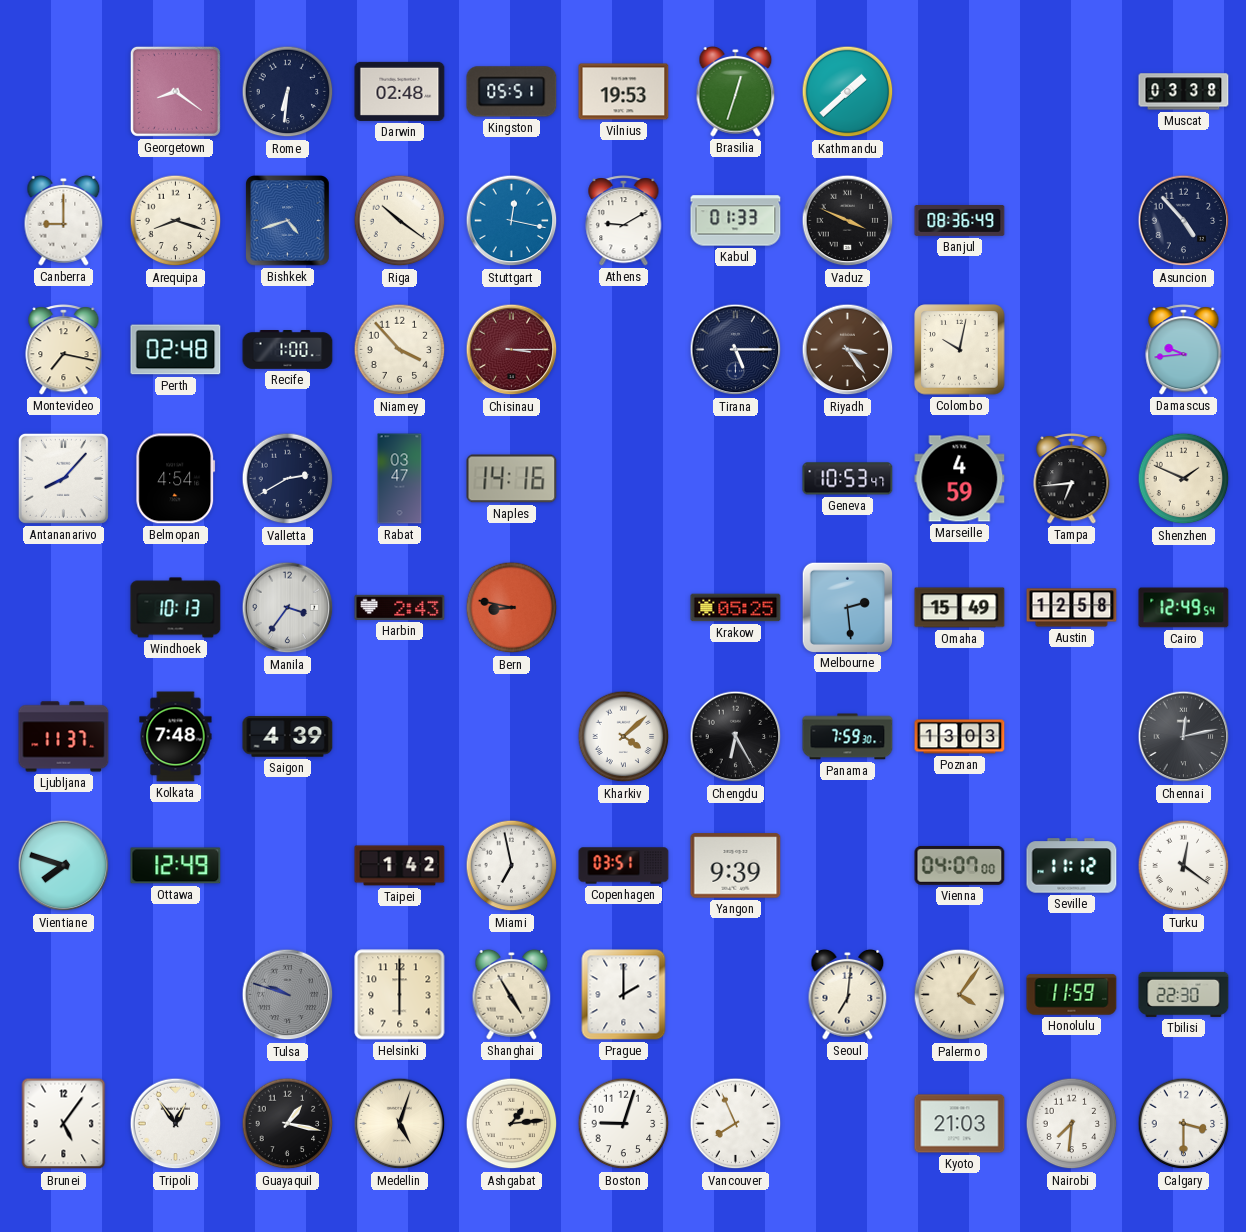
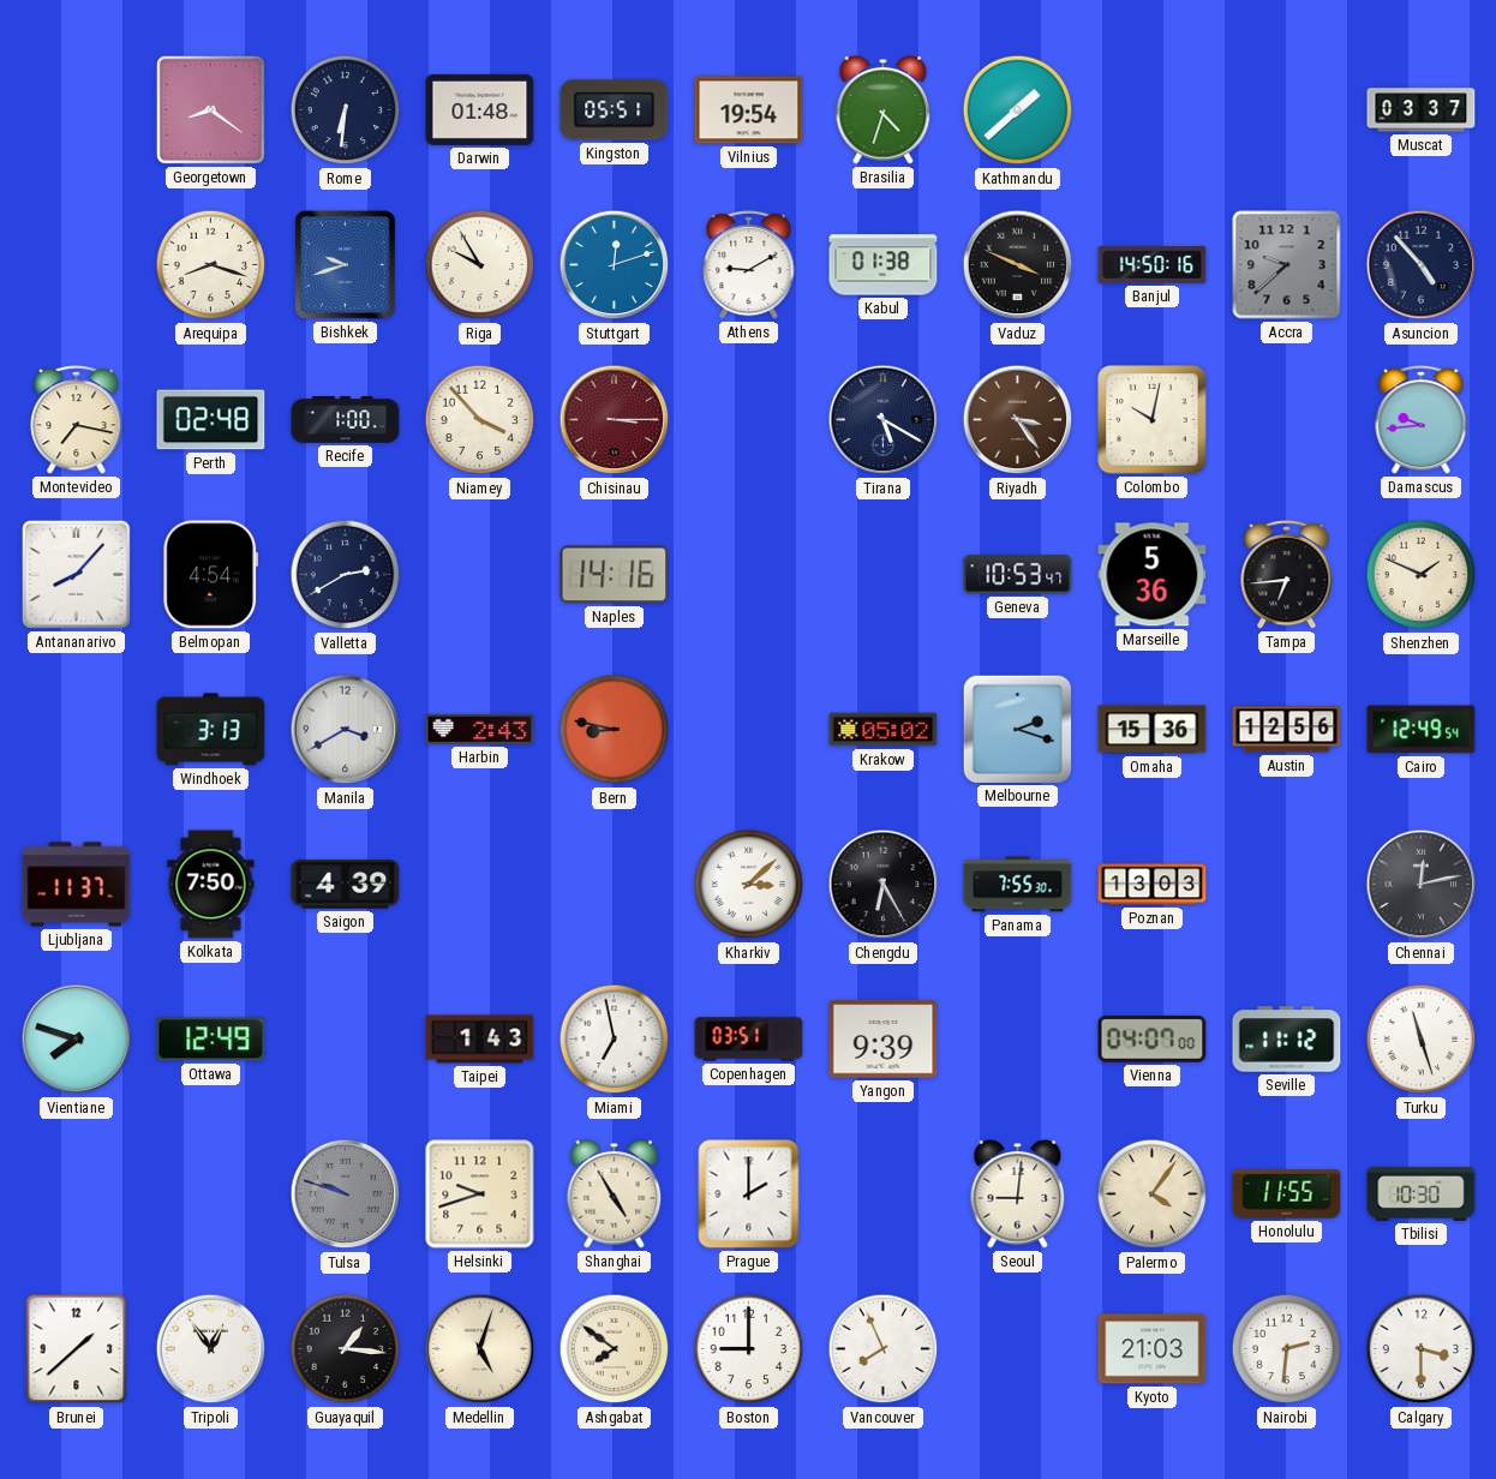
Darwin: 02:48 -> 01:48 (480, 109)
Vilnius: 19:53 -> 19:54 (749, 110)
Brasilia: 12:33 -> 4:33 (884, 109)
Muscat: 03:38 -> 03:37 (1422, 110)
Canberra: 9:00 -> none (64, 220)
Bishkek: 4:42 -> 9:42 (346, 265)
Riga: 10:21 -> 9:55 (480, 265)
Stuttgart: 12:17 -> 12:12 (615, 265)
Kabul: 01:33 -> 01:38 (884, 265)
Banjul: 08:36 -> 14:50 (1153, 265)
Accra: none -> 9:38 (1287, 265)
Tirana: 5:15 -> 5:20 (884, 420)
Rabat: 03:47 -> none (400, 479)
Marseille: 4:59 -> 5:36 (1153, 575)
Windhoek: 10:13 -> 3:13 (211, 730)
Manila: 3:36 -> 3:40 (346, 730)
Krakow: 05:25 -> 05:02 (884, 730)
Melbourne: 2:29 -> 2:18 (1017, 729)
Omaha: 15:49 -> 15:36 (1153, 730)
Austin: 12:58 -> 12:56 (1287, 730)
Kolkata: 7:48 -> 7:50 (211, 885)
Kharkiv: 4:08 -> 3:08 (749, 885)
Panama: 7:59 -> 7:55 (1018, 885)
Taipei: 1:42 -> 1:43 (480, 1040)
Turku: 12:21 -> 11:27 (1422, 1040)
Helsinki: 6:00 -> 9:42 (480, 1194)
Seoul: 7:01 -> 9:01 (1018, 1193)
Honolulu: 11:59 -> 11:55 (1287, 1194)
Tbilisi: 22:30 -> 10:30 (1422, 1193)
Brunei: 5:06 -> 1:38 (77, 1349)
Guayaquil: 1:17 -> 1:16 (346, 1349)
Ashgabat: 1:14 -> 7:51 (615, 1349)
Boston: 9:03 -> 9:00 (749, 1349)
Nairobi: 7:31 -> 2:31 (1287, 1349)
